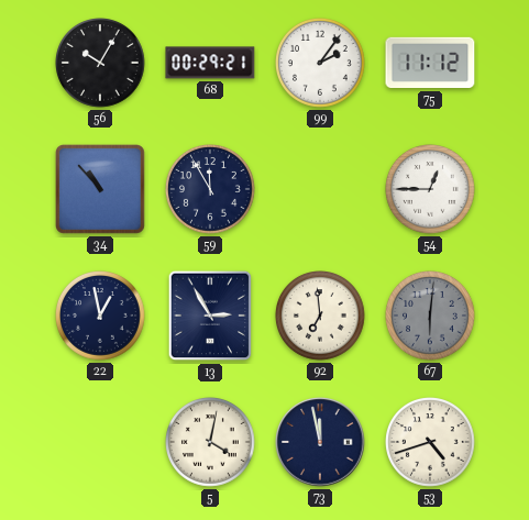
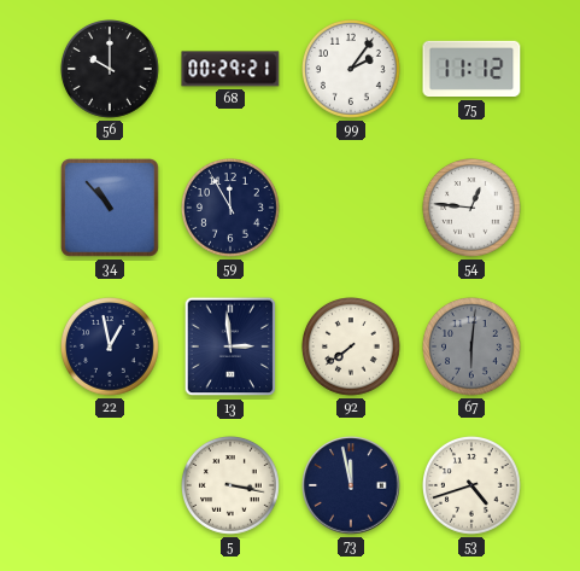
56: 10:05 -> 10:00 (111, 70)
54: 12:45 -> 12:46 (473, 209)
13: 2:55 -> 2:59 (230, 346)
92: 6:59 -> 7:39 (352, 348)
5: 4:02 -> 3:17 (232, 486)
